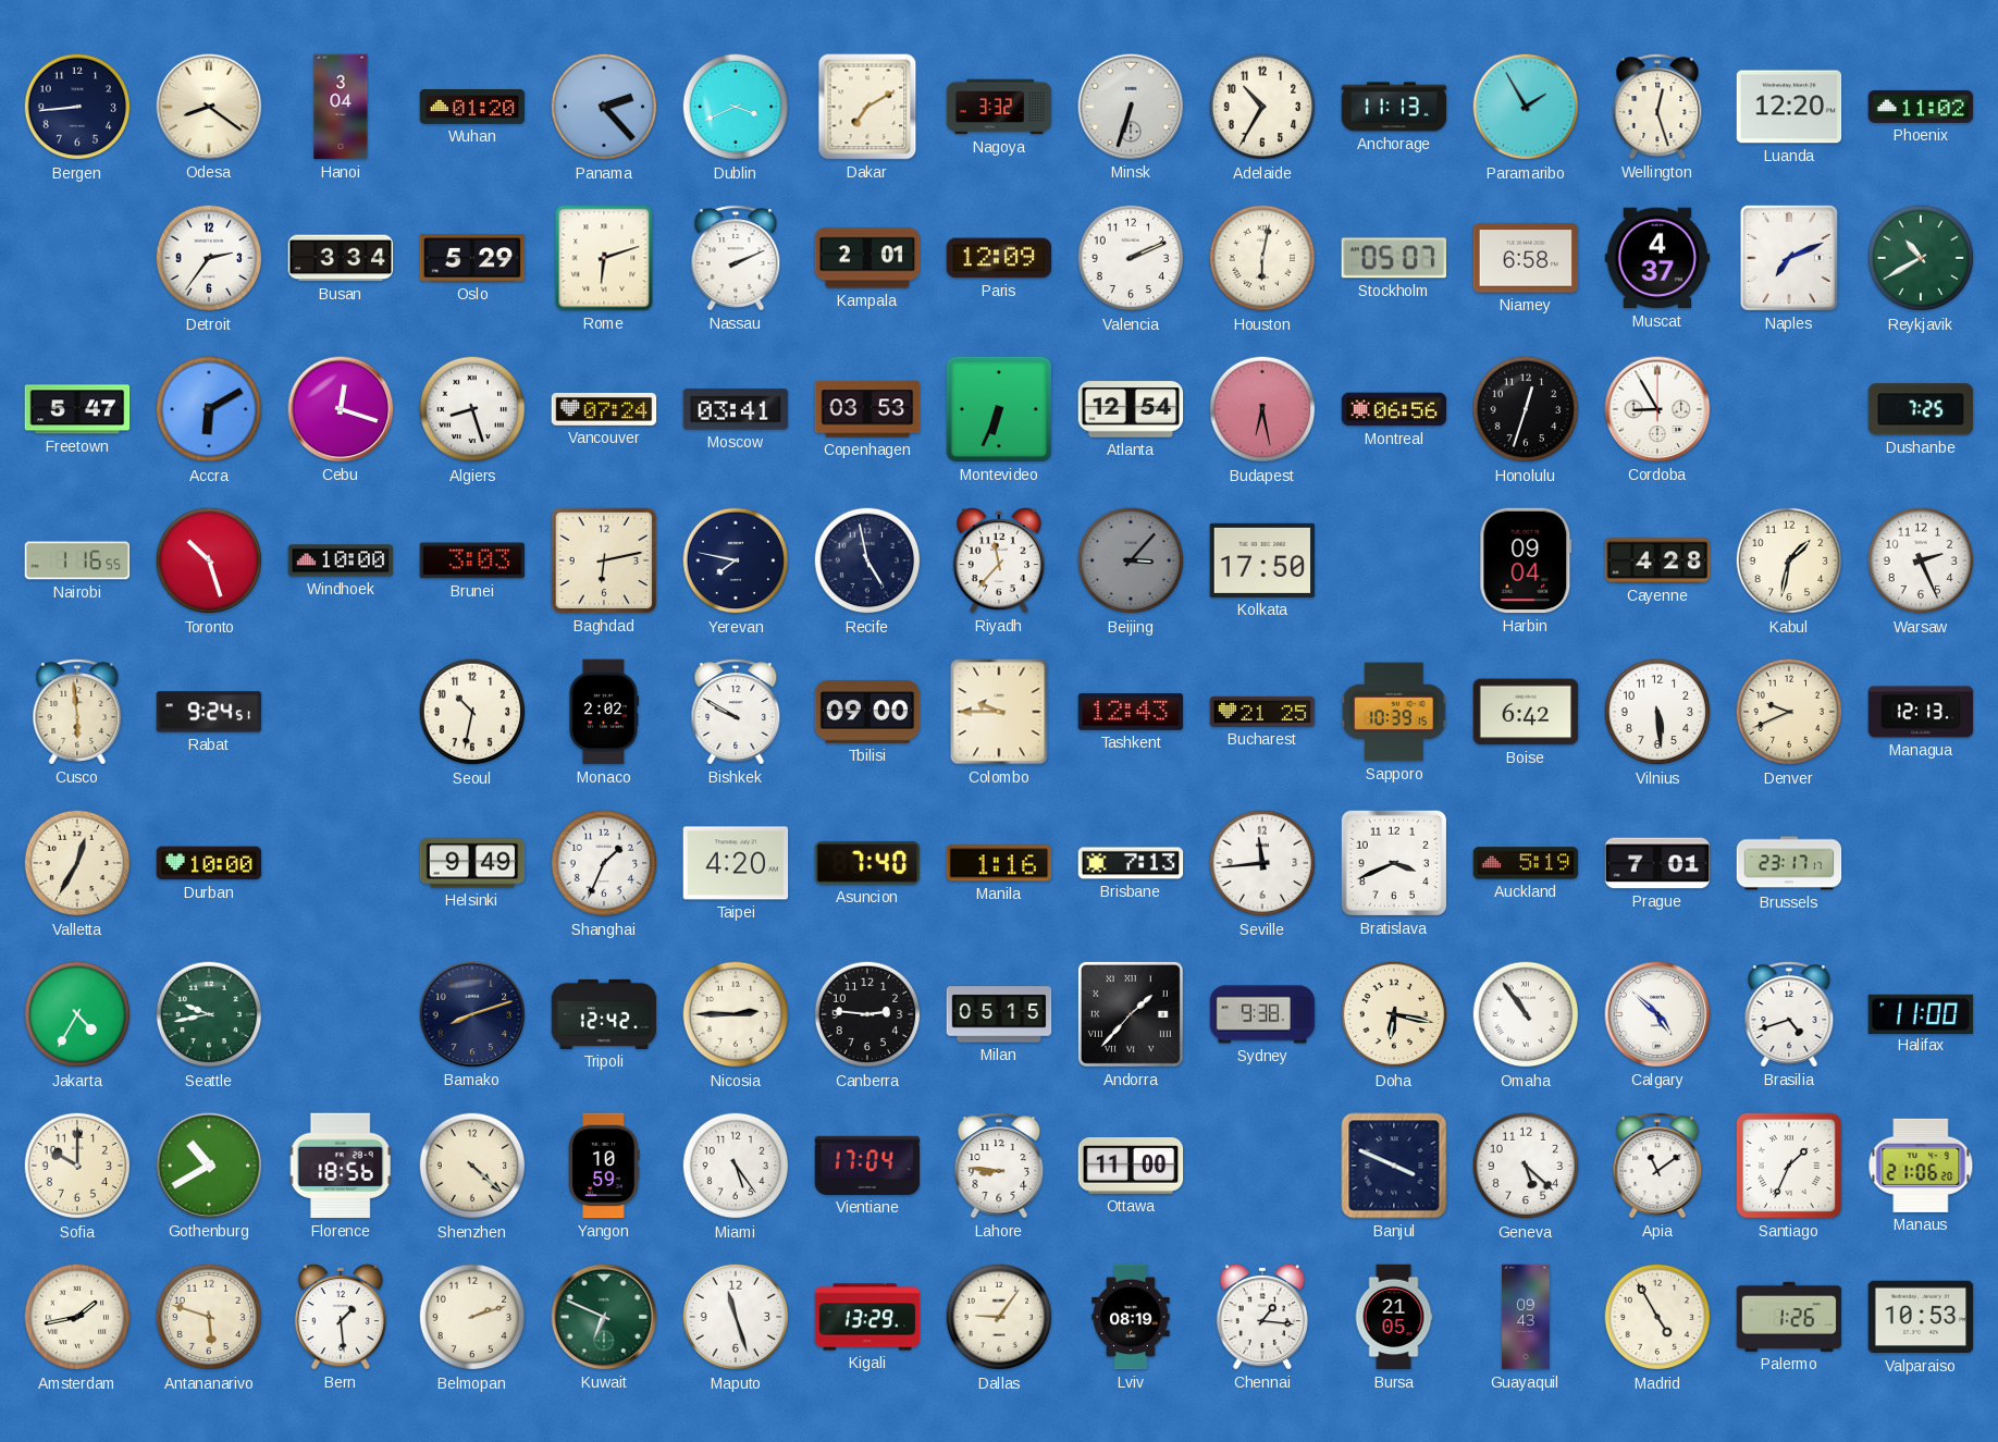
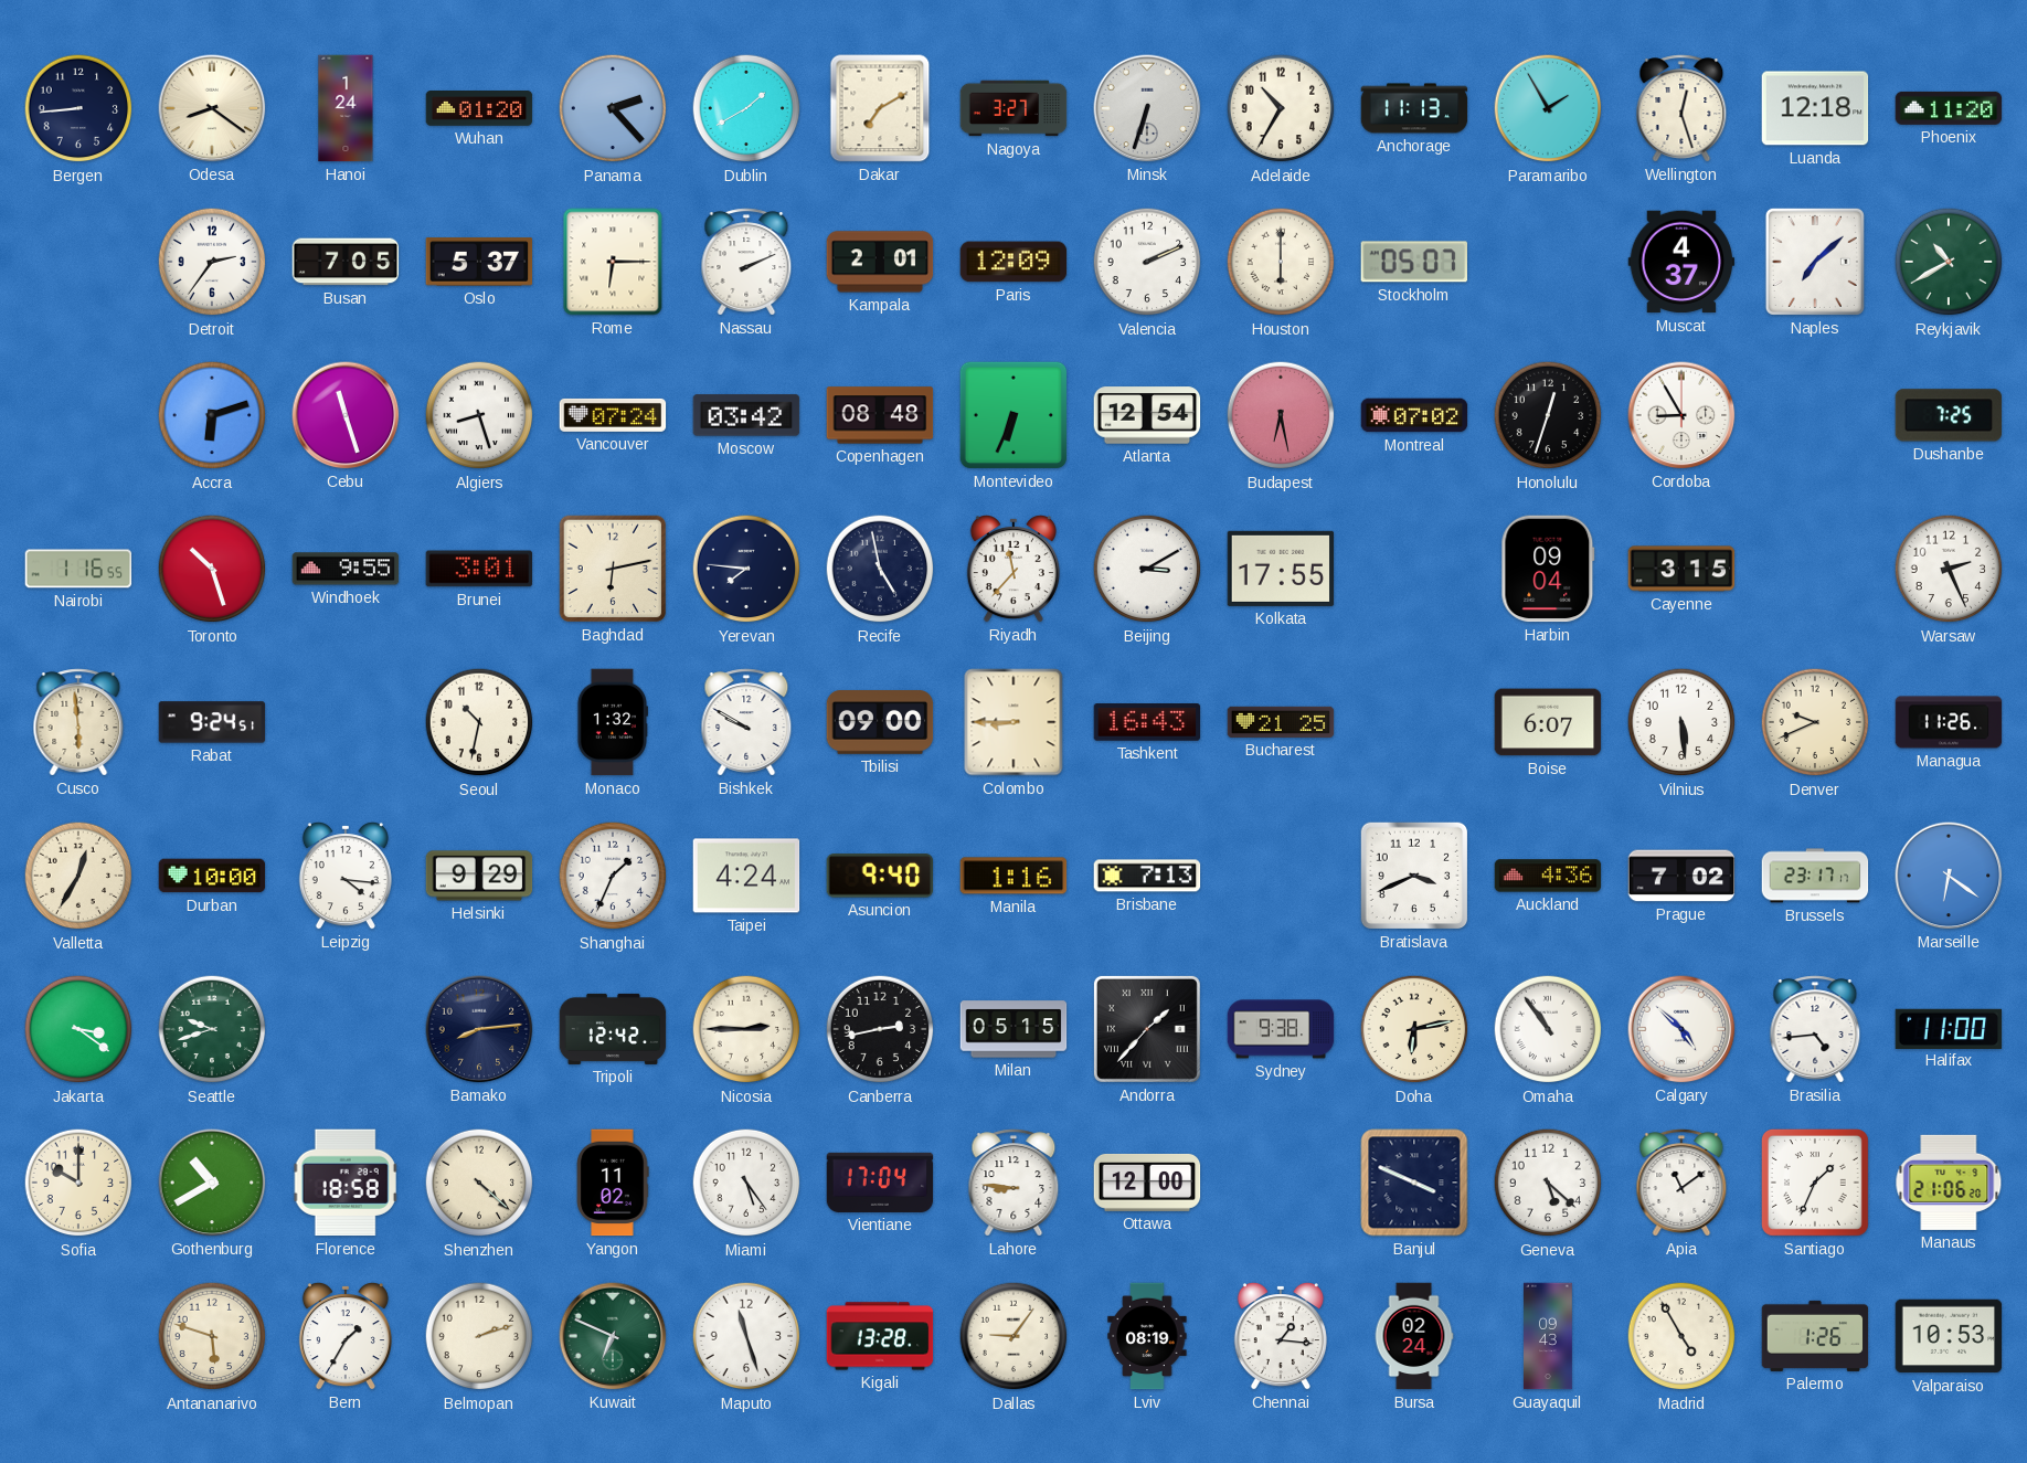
Hanoi: 3:04 -> 1:24 (346, 108)
Dublin: 3:41 -> 1:40 (746, 108)
Nagoya: 3:32 -> 3:27 (1013, 108)
Luanda: 12:20 -> 12:18 (1815, 108)
Phoenix: 11:02 -> 11:20 (1949, 108)
Busan: 3:34 -> 7:05 (346, 262)
Oslo: 5:29 -> 5:37 (479, 262)
Rome: 6:12 -> 6:15 (613, 262)
Houston: 6:02 -> 6:00 (1281, 262)
Niamey: 6:58 -> none (1526, 258)
Naples: 7:11 -> 7:08 (1815, 262)
Freetown: 5:47 -> none (77, 409)
Accra: 6:10 -> 6:12 (212, 415)
Cebu: 12:18 -> 11:27 (346, 415)
Moscow: 03:41 -> 03:42 (746, 415)
Copenhagen: 03:53 -> 08:48 (880, 415)
Montreal: 06:56 -> 07:02 (1414, 415)
Windhoek: 10:00 -> 9:55 (346, 569)
Brunei: 3:03 -> 3:01 (479, 569)
Yerevan: 7:47 -> 7:46 (746, 569)
Beijing: 3:07 -> 3:10 (1147, 569)
Beijing dial: grey -> white (1147, 569)
Kolkata: 17:50 -> 17:55 (1281, 569)
Cayenne: 4:28 -> 3:15 (1681, 569)
Kabul: 1:32 -> none (1789, 560)
Monaco: 2:02 -> 1:32 (612, 722)
Colombo: 9:45 -> 8:45 (1013, 722)
Tashkent: 12:43 -> 16:43 (1147, 722)
Sapporo: 10:39 -> none (1394, 712)
Boise: 6:42 -> 6:07 (1548, 722)
Managua: 12:13 -> 11:26 (1949, 722)
Leipzig: none -> 4:16 (346, 877)
Helsinki: 9:49 -> 9:29 (479, 876)
Taipei: 4:20 -> 4:24 (746, 876)
Asuncion: 7:40 -> 9:40 (880, 876)
Seville: 11:44 -> none (1262, 863)
Auckland: 5:19 -> 4:36 (1548, 876)
Prague: 7:01 -> 7:02 (1681, 876)
Marseille: none -> 6:21 (1949, 876)
Jakarta: 4:35 -> 3:21 (78, 1029)
Seattle: 9:43 -> 9:42 (212, 1029)
Bamako: 8:12 -> 8:14 (479, 1029)
Canberra: 2:46 -> 2:43 (880, 1029)
Doha: 6:17 -> 6:13 (1414, 1029)
Brasilia: 4:42 -> 4:44 (1815, 1029)
Florence: 18:56 -> 18:58 (346, 1183)
Yangon: 10:59 -> 11:02 (613, 1183)
Ottawa: 11:00 -> 12:00 (1147, 1183)
Amsterdam: 1:43 -> none (77, 1317)
Bern: 1:29 -> 1:35 (346, 1337)
Kigali: 13:29 -> 13:28 (880, 1336)
Bursa: 21:05 -> 02:24 (1414, 1336)
